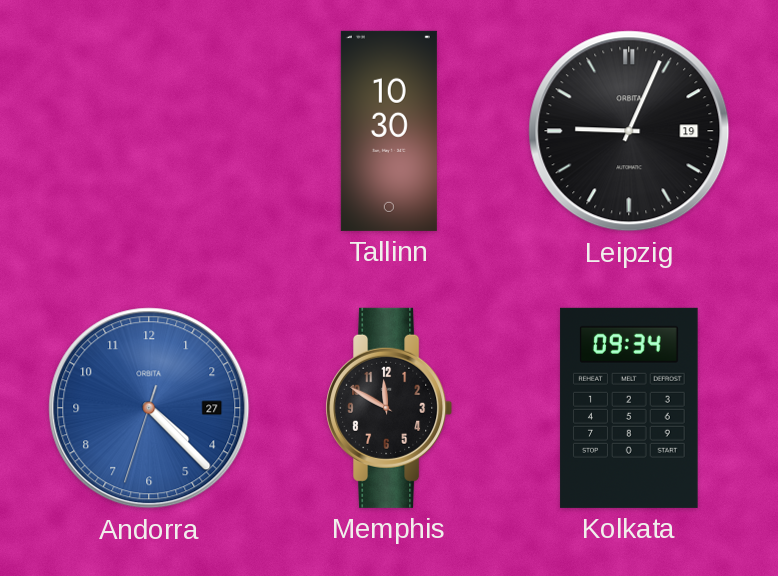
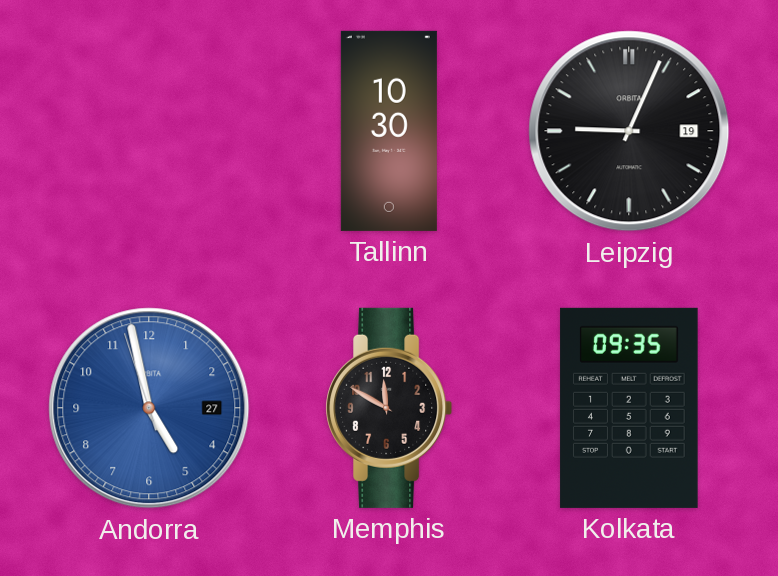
Andorra: 4:22 -> 4:57 (149, 408)
Kolkata: 09:34 -> 09:35 (629, 408)
